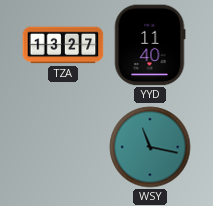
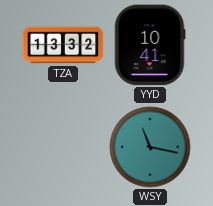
TZA: 13:27 -> 13:32 (63, 45)
YYD: 11:40 -> 10:41 (150, 45)
